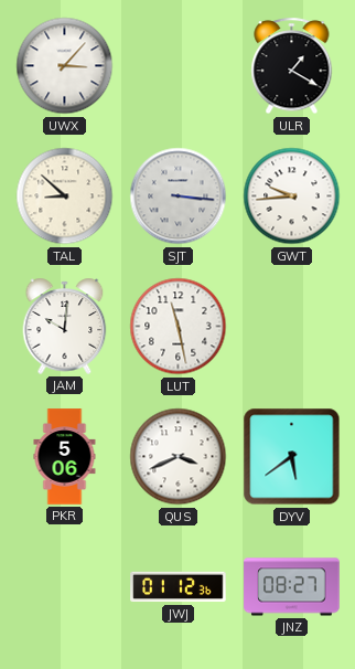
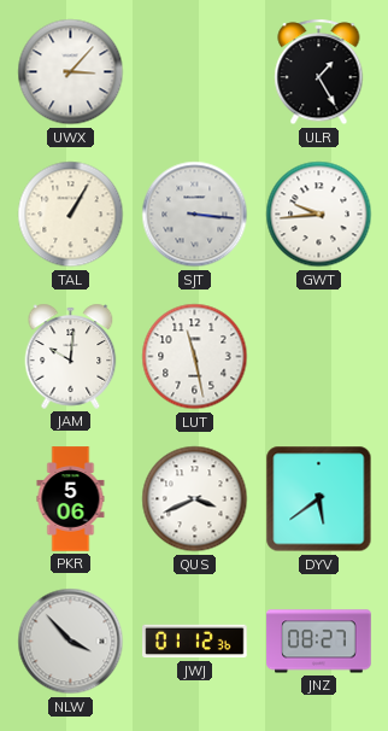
ULR: 1:20 -> 1:25 (319, 72)
TAL: 8:52 -> 1:05 (71, 215)
NLW: none -> 3:53 (71, 642)
